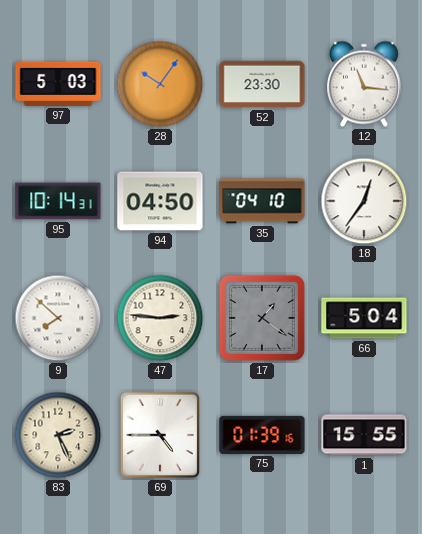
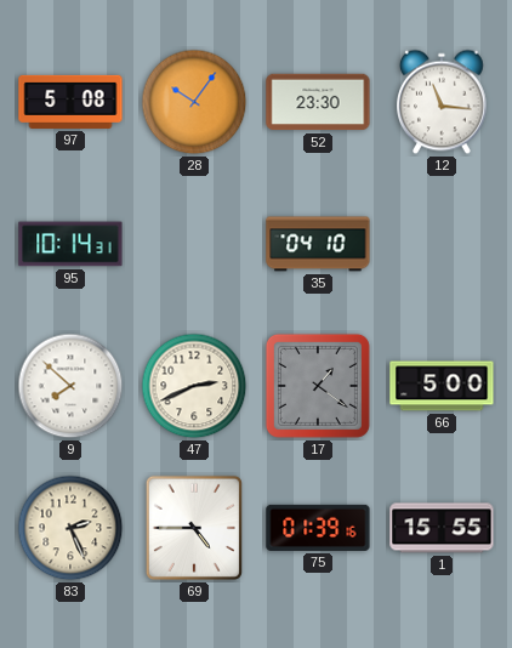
97: 5:03 -> 5:08 (70, 102)
94: 04:50 -> none (160, 201)
18: 12:36 -> none (364, 201)
47: 2:46 -> 2:41 (194, 386)
66: 5:04 -> 5:00 (442, 386)
